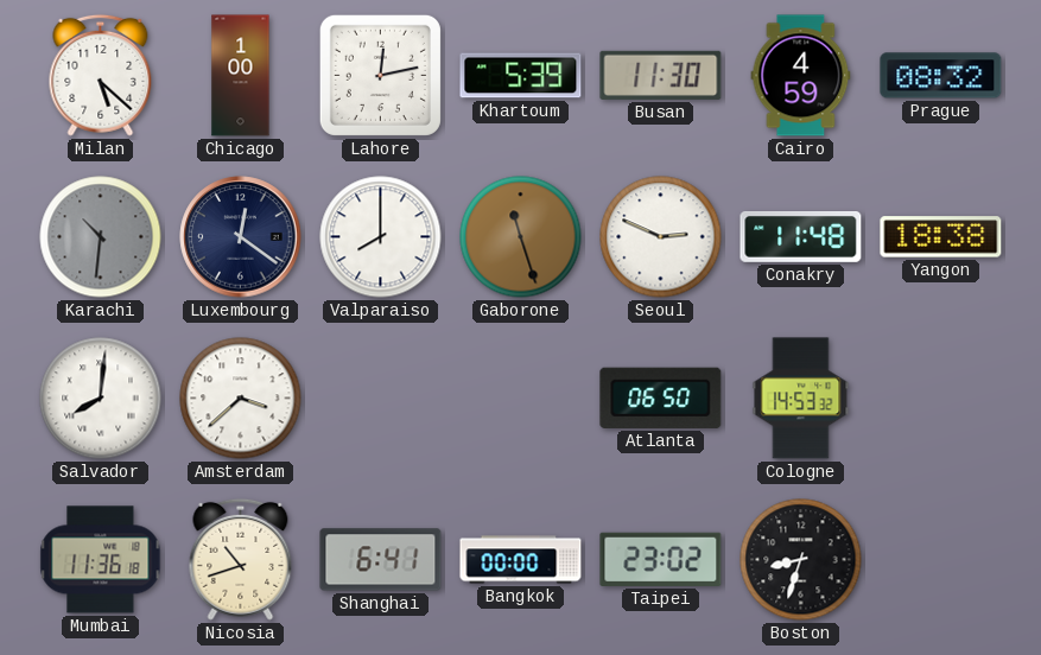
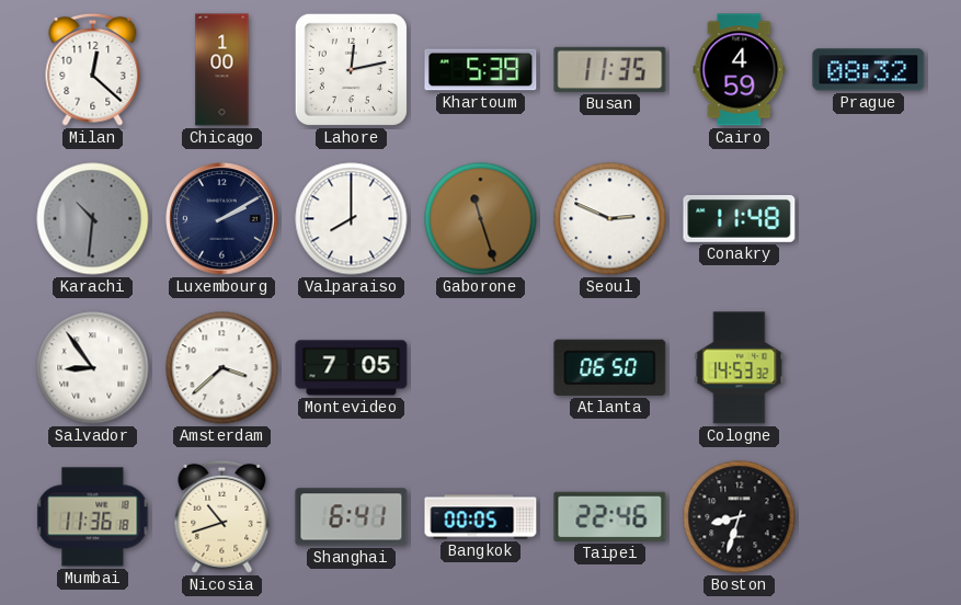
Milan: 5:22 -> 12:22 (93, 69)
Busan: 11:30 -> 11:35 (610, 69)
Luxembourg: 12:21 -> 2:10 (222, 219)
Yangon: 18:38 -> none (941, 237)
Salvador: 8:01 -> 8:54 (93, 368)
Montevideo: none -> 7:05 (352, 368)
Bangkok: 00:00 -> 00:05 (481, 517)
Taipei: 23:02 -> 22:46 (610, 516)
